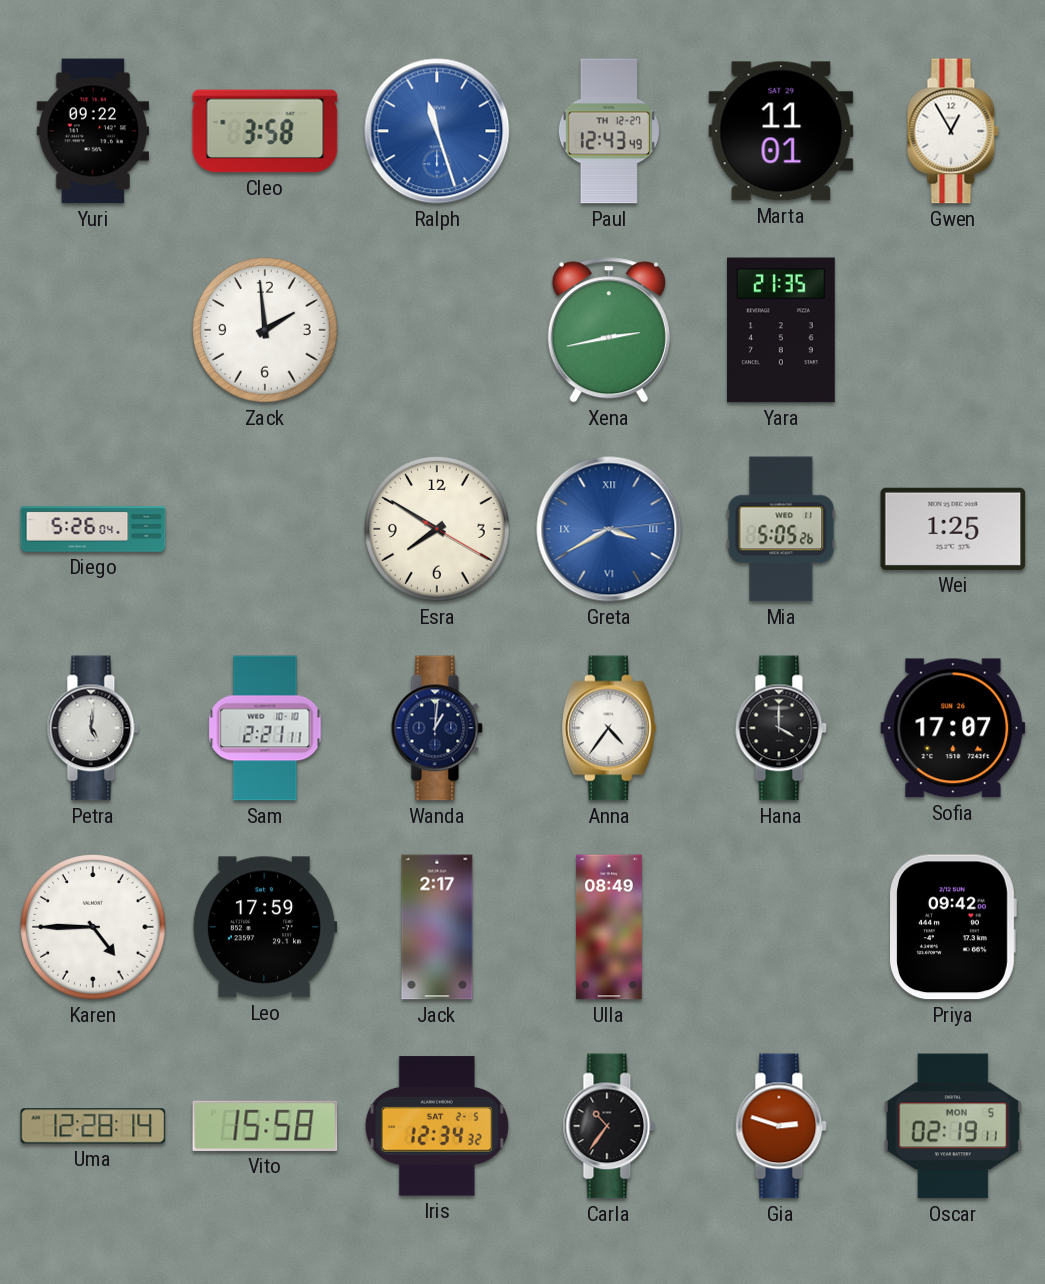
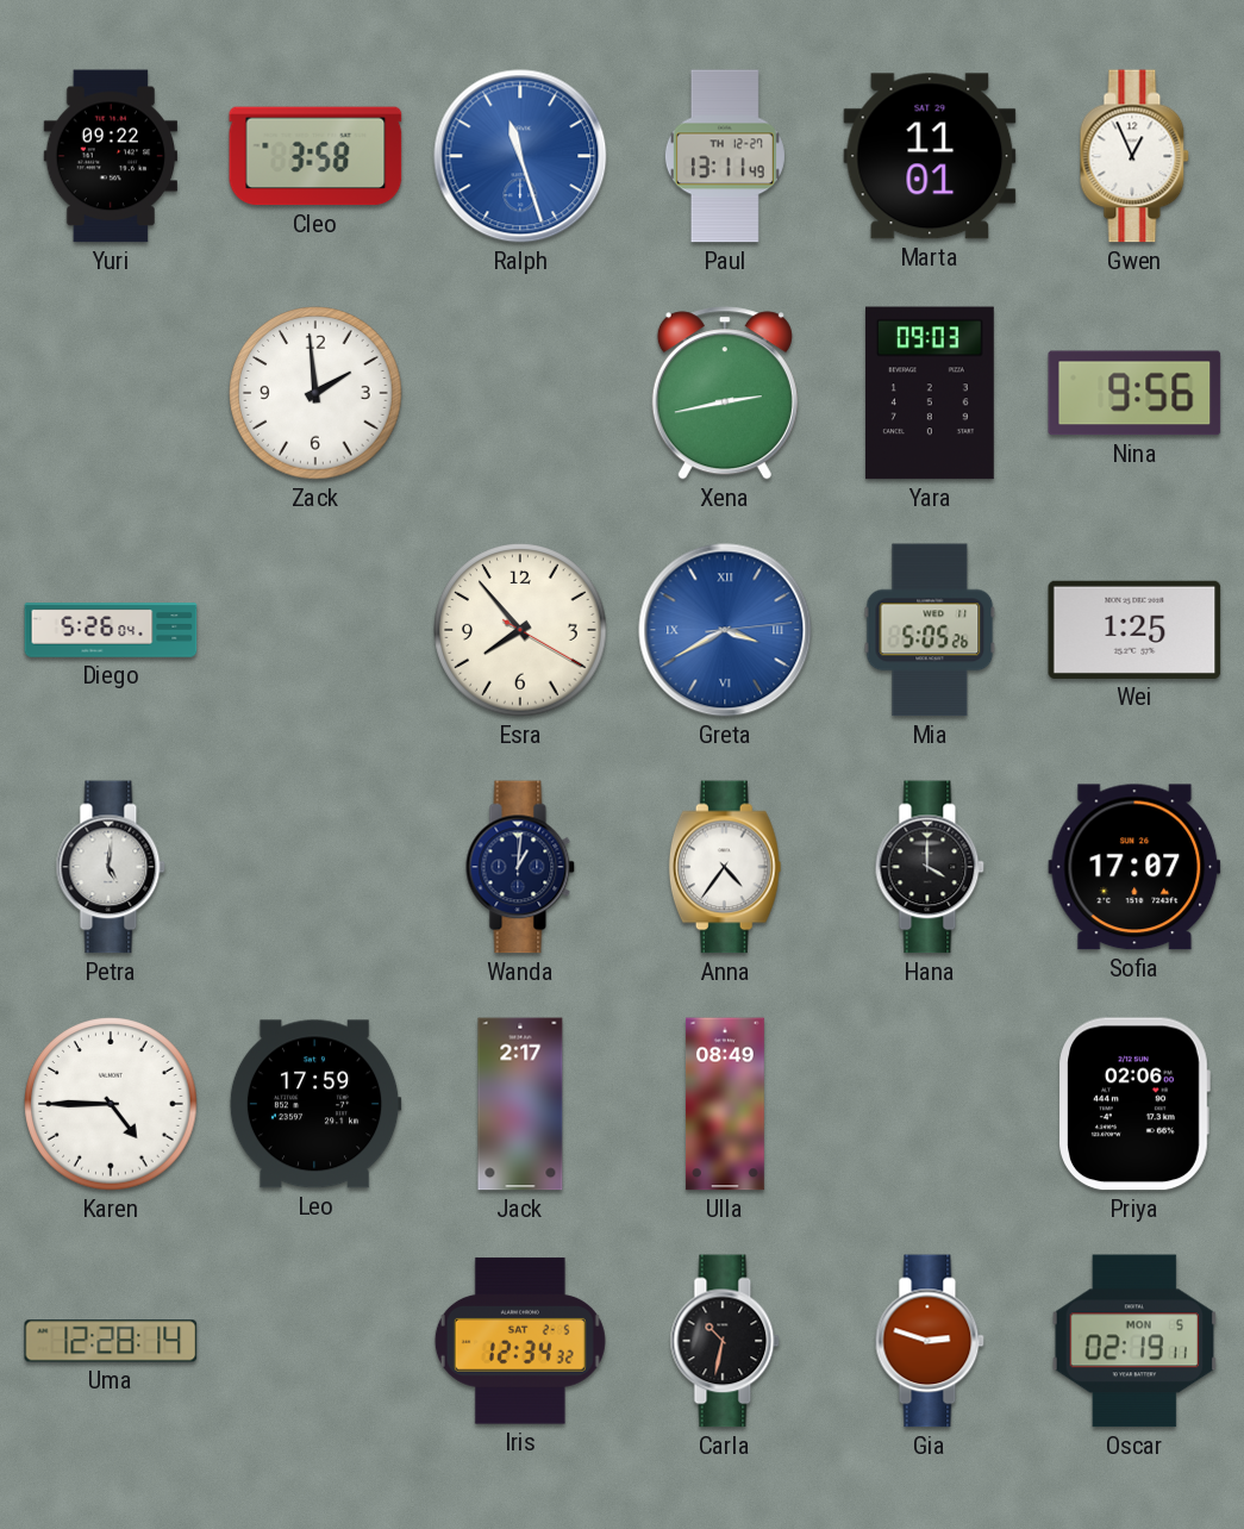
Paul: 12:43 -> 13:11 (725, 156)
Gwen: 12:55 -> 12:56 (1134, 156)
Yara: 21:35 -> 09:03 (930, 393)
Nina: none -> 9:56 (1134, 393)
Esra: 7:50 -> 7:53 (520, 630)
Sam: 2:21 -> none (265, 728)
Priya: 09:42 -> 02:06 (1134, 1104)
Vito: 15:58 -> none (265, 1126)
Carla: 10:36 -> 10:32 (725, 1341)
